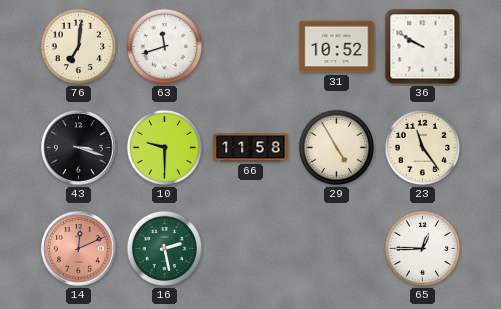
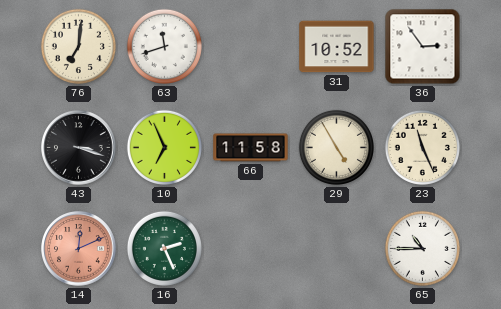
36: 9:50 -> 2:54 (423, 47)
10: 9:30 -> 6:56 (164, 147)
23: 11:24 -> 11:26 (422, 147)
16: 2:28 -> 2:26 (164, 248)
65: 12:45 -> 10:45 (422, 248)
